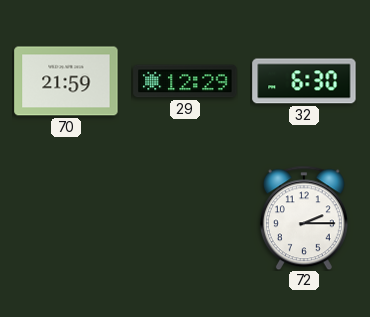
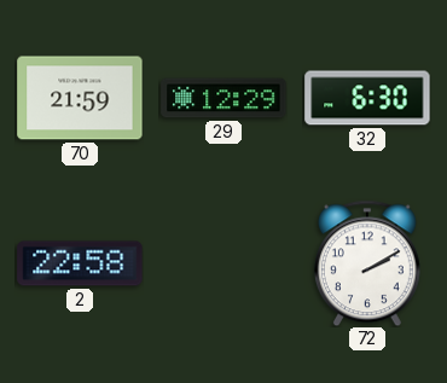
2: none -> 22:58 (80, 263)
72: 2:15 -> 2:10 (367, 263)
